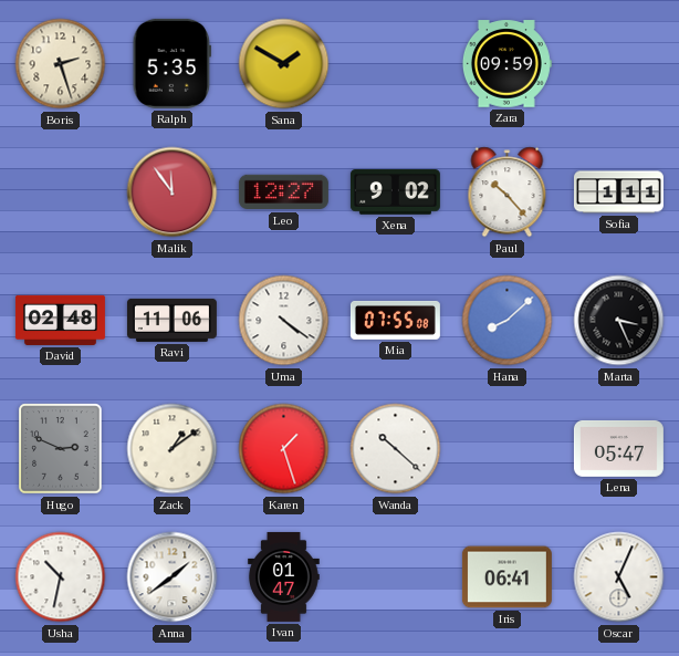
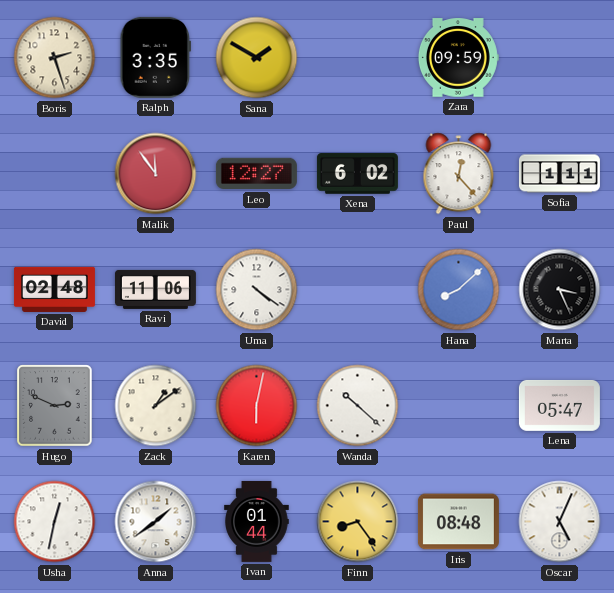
Ralph: 5:35 -> 3:35 (155, 57)
Xena: 9:02 -> 6:02 (357, 174)
Paul: 10:23 -> 12:23 (459, 174)
Mia: 07:55 -> none (395, 320)
Karen: 1:27 -> 6:02 (257, 406)
Usha: 10:32 -> 12:32 (55, 522)
Ivan: 01:47 -> 01:44 (257, 521)
Finn: none -> 8:24 (358, 522)
Iris: 06:41 -> 08:48 (458, 522)
